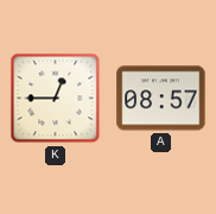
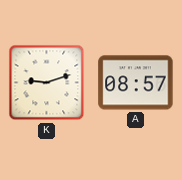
K: 12:45 -> 9:12 (47, 83)
